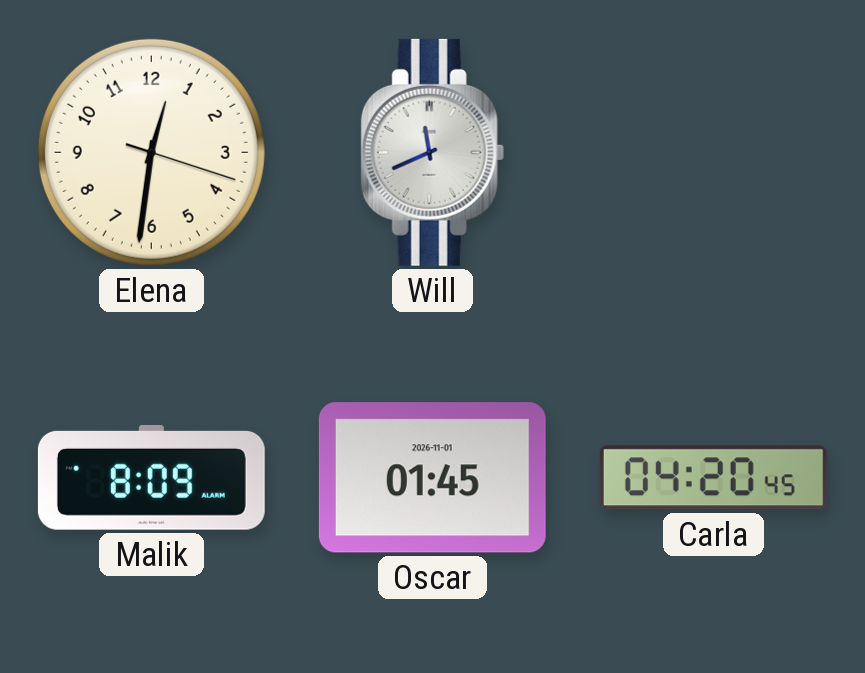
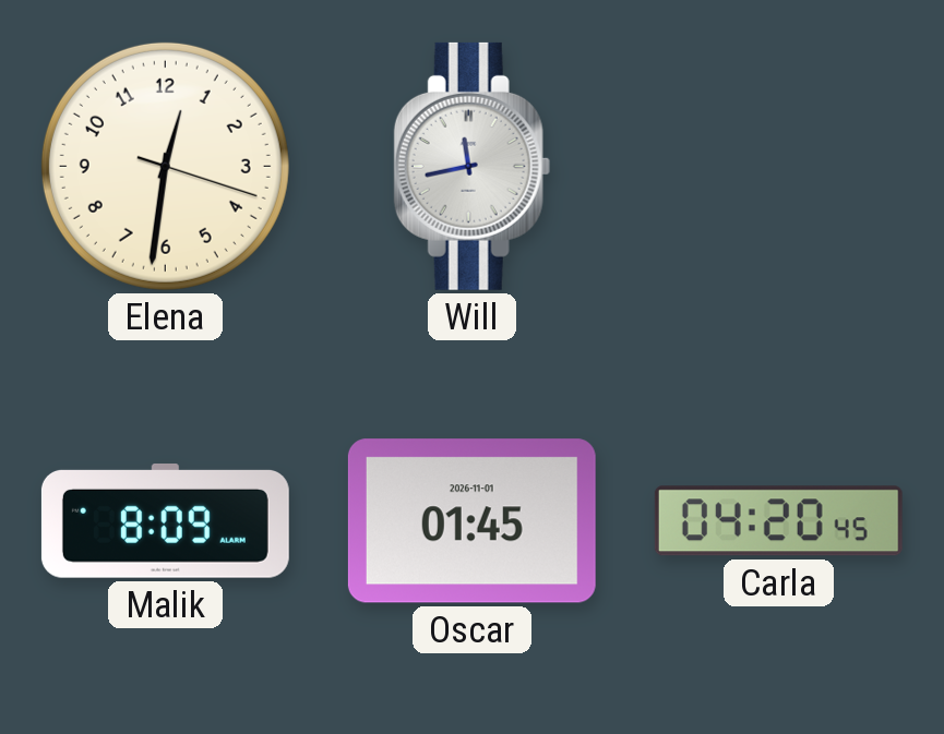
Will: 11:41 -> 11:43 (471, 166)
